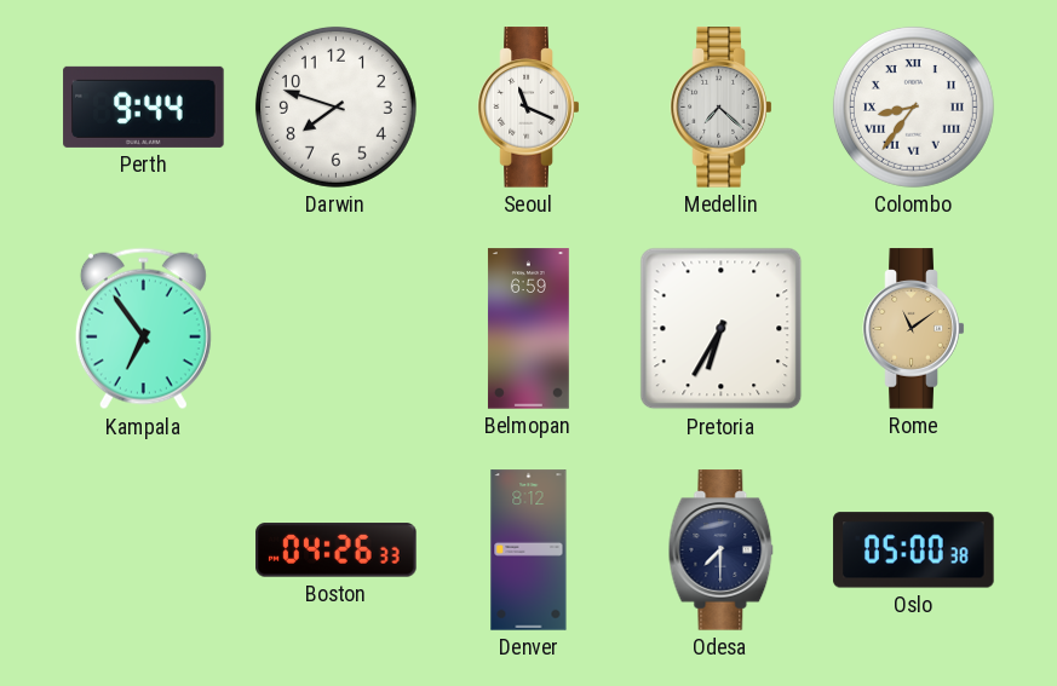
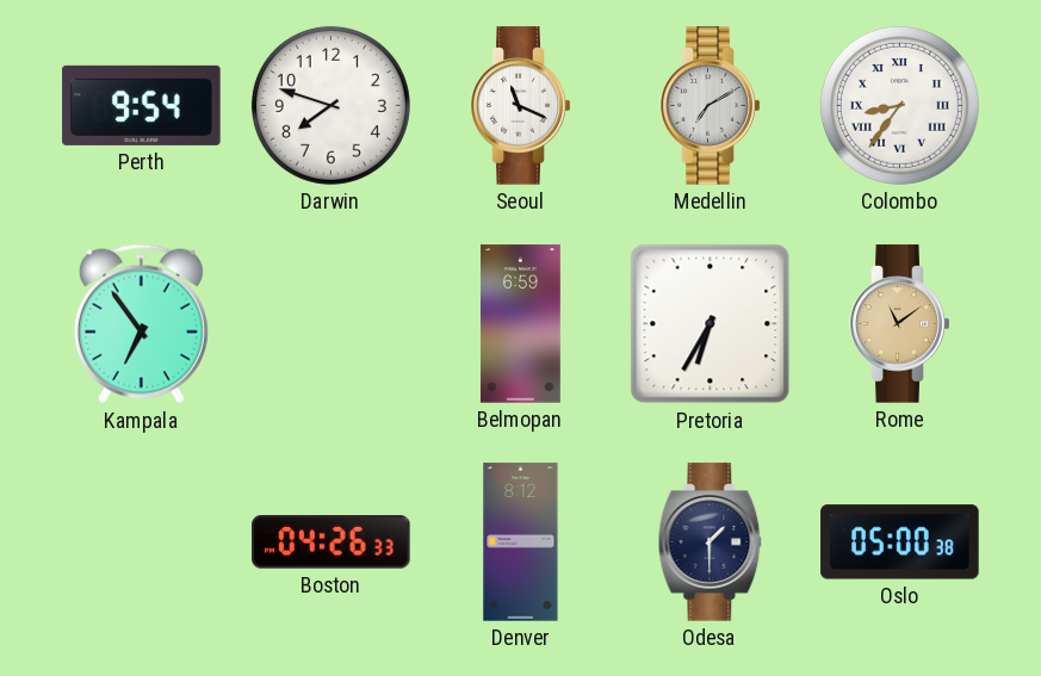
Perth: 9:44 -> 9:54 (142, 105)
Medellin: 7:22 -> 7:10 (711, 106)
Odesa: 7:30 -> 1:30 (711, 542)
